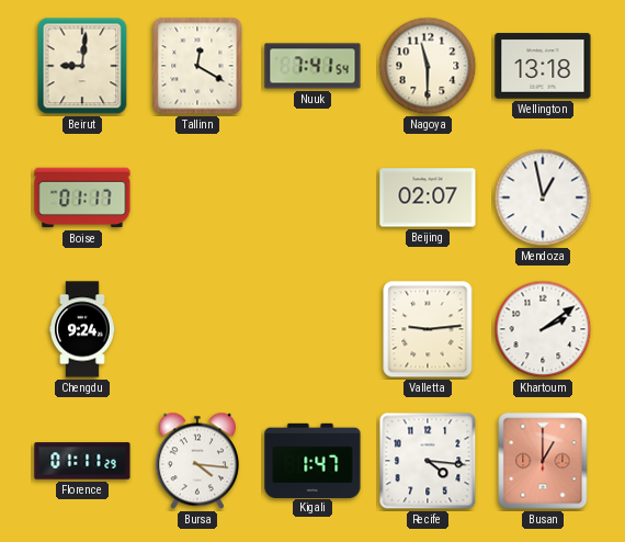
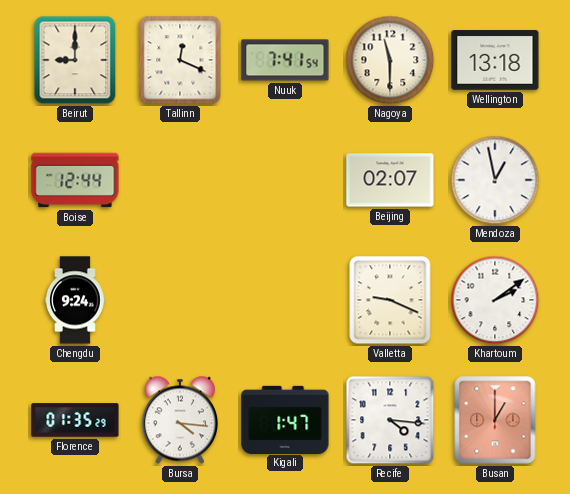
Beirut: 9:01 -> 9:00 (75, 60)
Tallinn: 12:20 -> 12:19 (180, 60)
Boise: 01:17 -> 12:44 (75, 180)
Valletta: 9:14 -> 9:19 (390, 300)
Florence: 01:11 -> 01:35 (75, 420)
